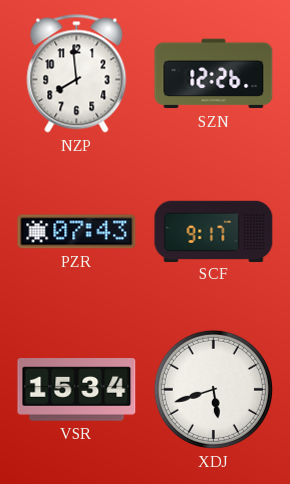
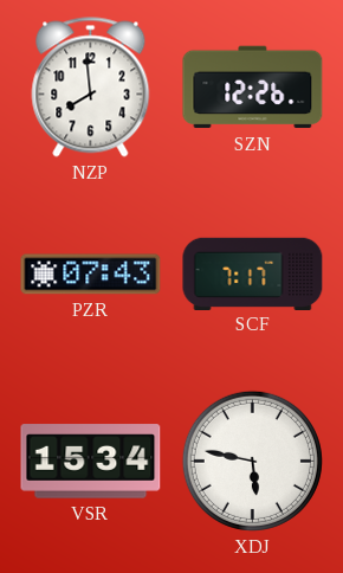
SCF: 9:17 -> 7:17 (253, 273)
XDJ: 5:42 -> 5:47 (252, 461)
